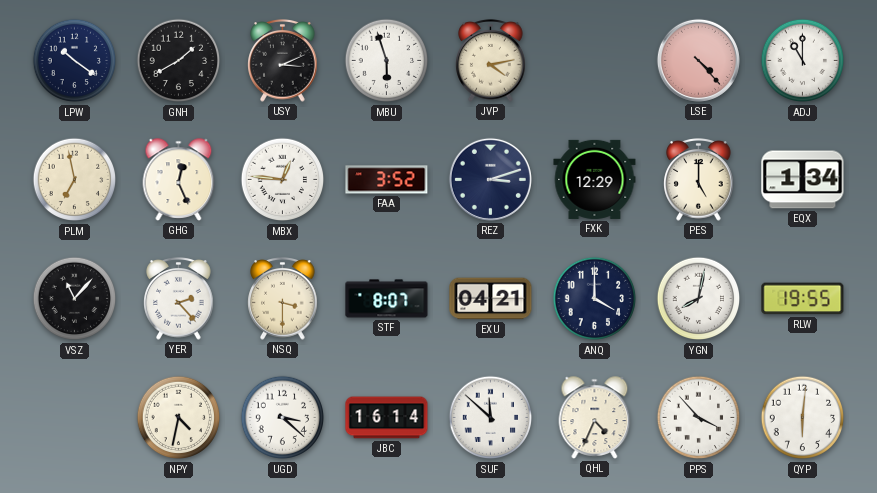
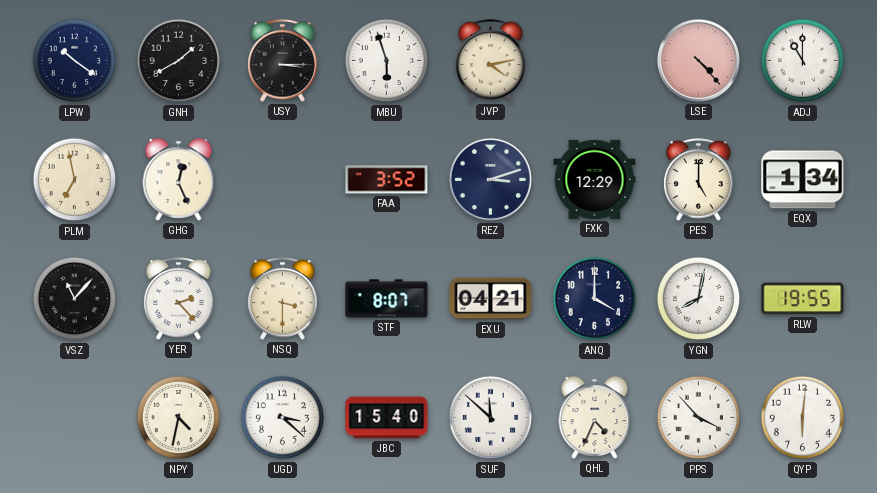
USY: 3:11 -> 3:15 (283, 61)
MBX: 12:46 -> none (283, 180)
JBC: 16:14 -> 15:40 (387, 418)
